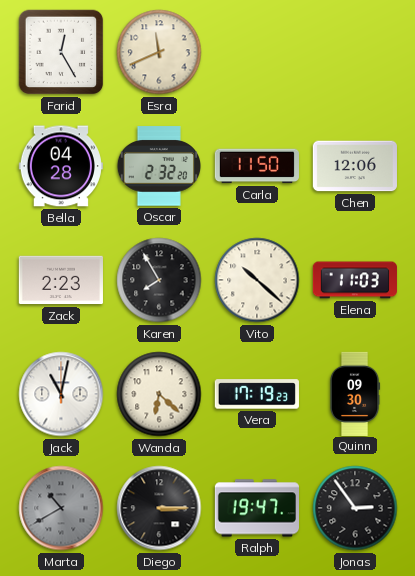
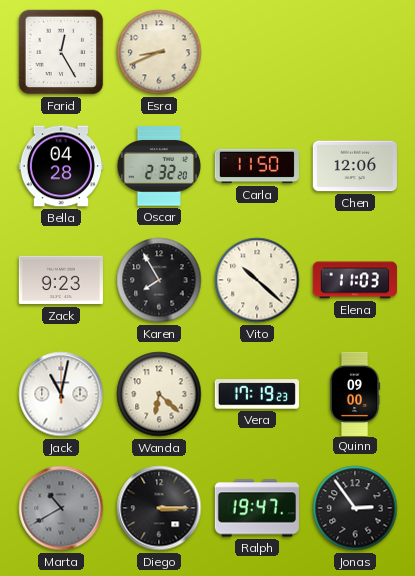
Esra: 11:41 -> 8:41 (159, 52)
Zack: 2:23 -> 9:23 (61, 280)
Quinn: 09:30 -> 09:00 (355, 393)
